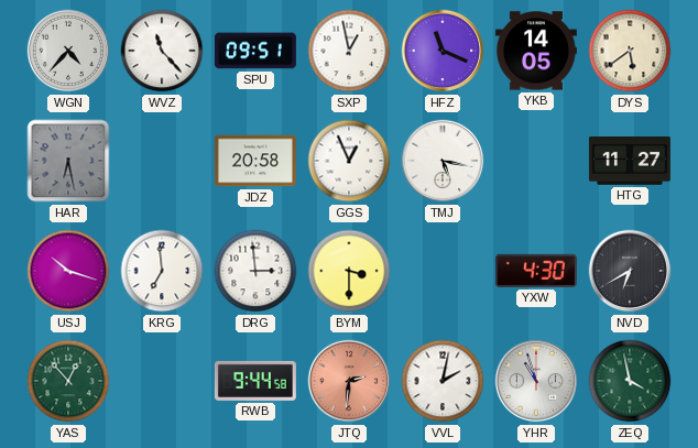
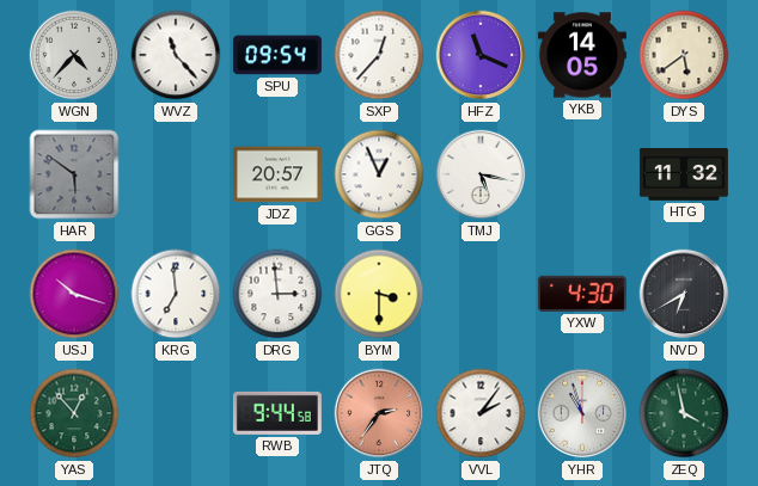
SPU: 09:51 -> 09:54 (277, 55)
SXP: 12:58 -> 12:37 (379, 55)
HAR: 6:28 -> 5:51 (74, 174)
JDZ: 20:58 -> 20:57 (277, 174)
HTG: 11:27 -> 11:32 (684, 176)
JTQ: 2:31 -> 2:36 (379, 413)
VVL: 2:02 -> 2:06 (481, 413)
